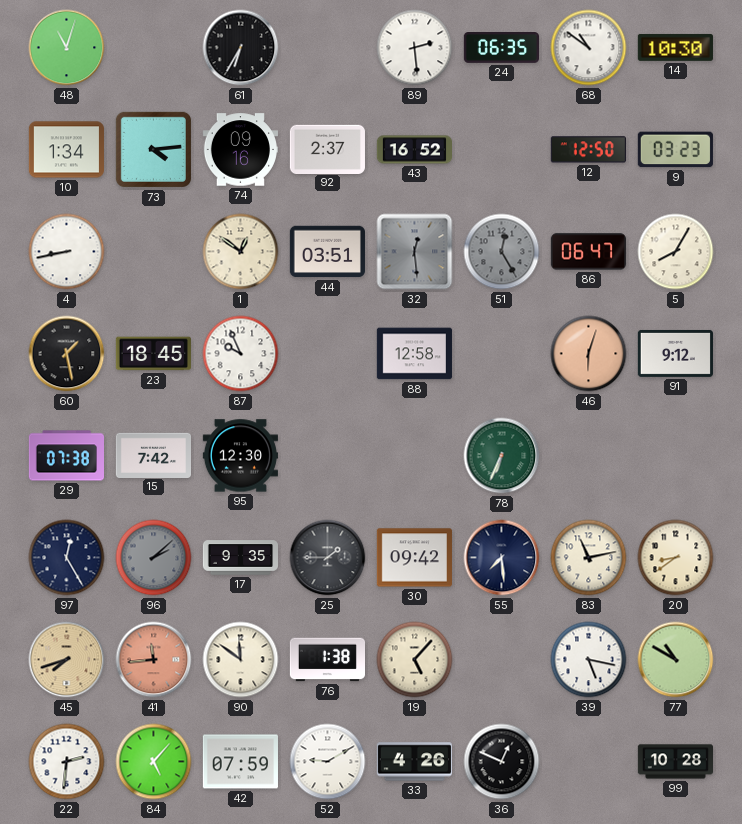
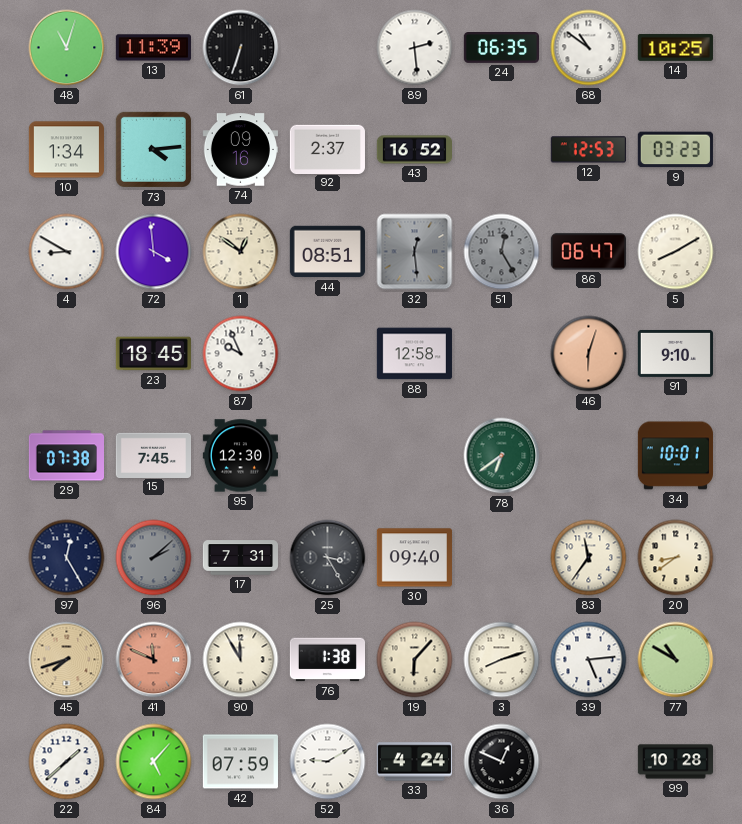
13: none -> 11:39 (153, 48)
61: 6:35 -> 6:33 (241, 48)
14: 10:30 -> 10:25 (675, 47)
12: 12:50 -> 12:53 (588, 150)
4: 8:43 -> 8:50 (67, 252)
72: none -> 3:59 (154, 252)
44: 03:51 -> 08:51 (327, 252)
5: 8:05 -> 8:10 (676, 252)
60: 1:28 -> none (67, 354)
91: 9:12 -> 9:10 (675, 353)
15: 7:42 -> 7:45 (153, 455)
78: 6:34 -> 6:39 (502, 456)
34: none -> 10:01 (675, 456)
17: 9:35 -> 7:31 (240, 558)
25: 1:45 -> 3:25 (328, 558)
30: 09:42 -> 09:40 (414, 558)
55: 7:29 -> none (502, 558)
83: 11:13 -> 11:36 (589, 558)
41: 11:44 -> 11:49 (154, 660)
90: 11:51 -> 11:55 (241, 660)
19: 5:07 -> 6:07 (415, 660)
3: none -> 8:12 (502, 660)
39: 5:17 -> 5:14 (589, 660)
22: 2:31 -> 1:38 (67, 762)
33: 4:26 -> 4:24 (414, 762)
